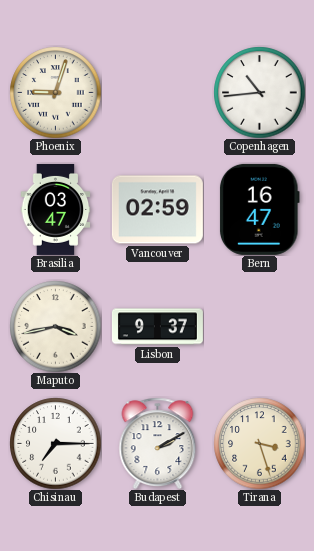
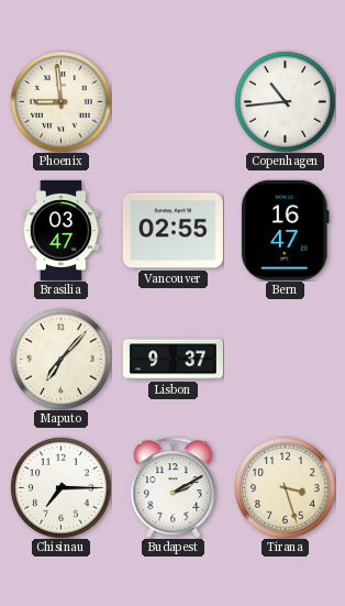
Phoenix: 9:03 -> 8:59 (60, 101)
Vancouver: 02:59 -> 02:55 (172, 231)
Maputo: 3:43 -> 7:07 (60, 359)
